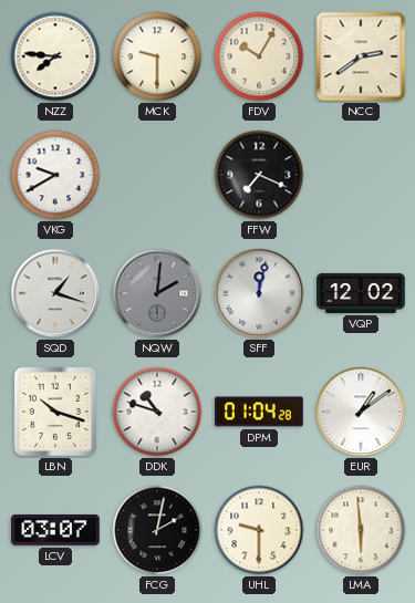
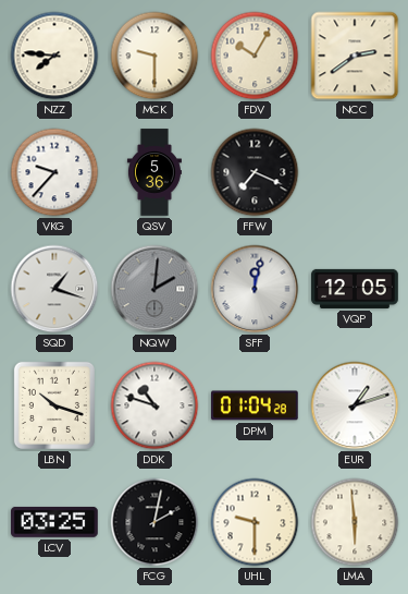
VKG: 9:40 -> 9:37 (54, 172)
QSV: none -> 5:36 (154, 172)
VQP: 12:02 -> 12:05 (355, 289)
EUR: 1:09 -> 1:12 (355, 405)
LCV: 03:07 -> 03:25 (54, 522)
